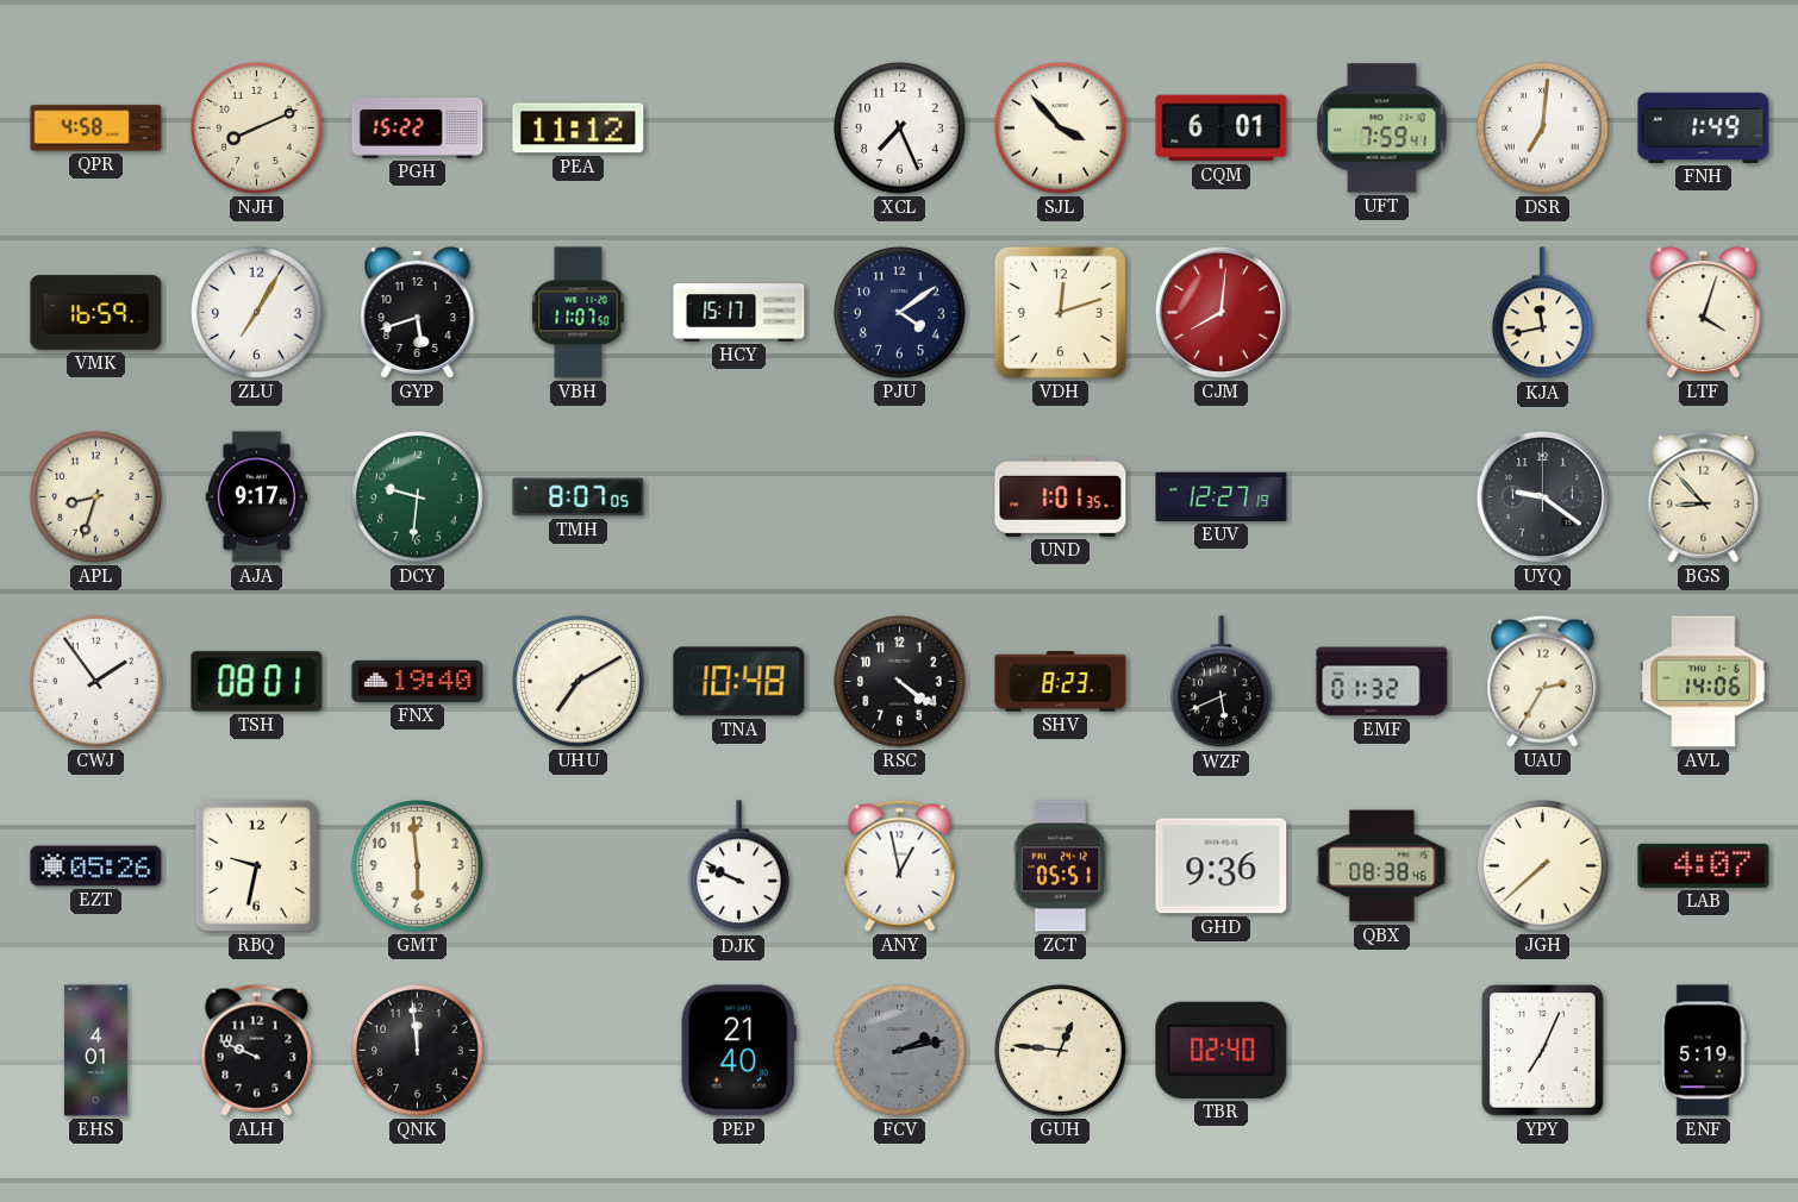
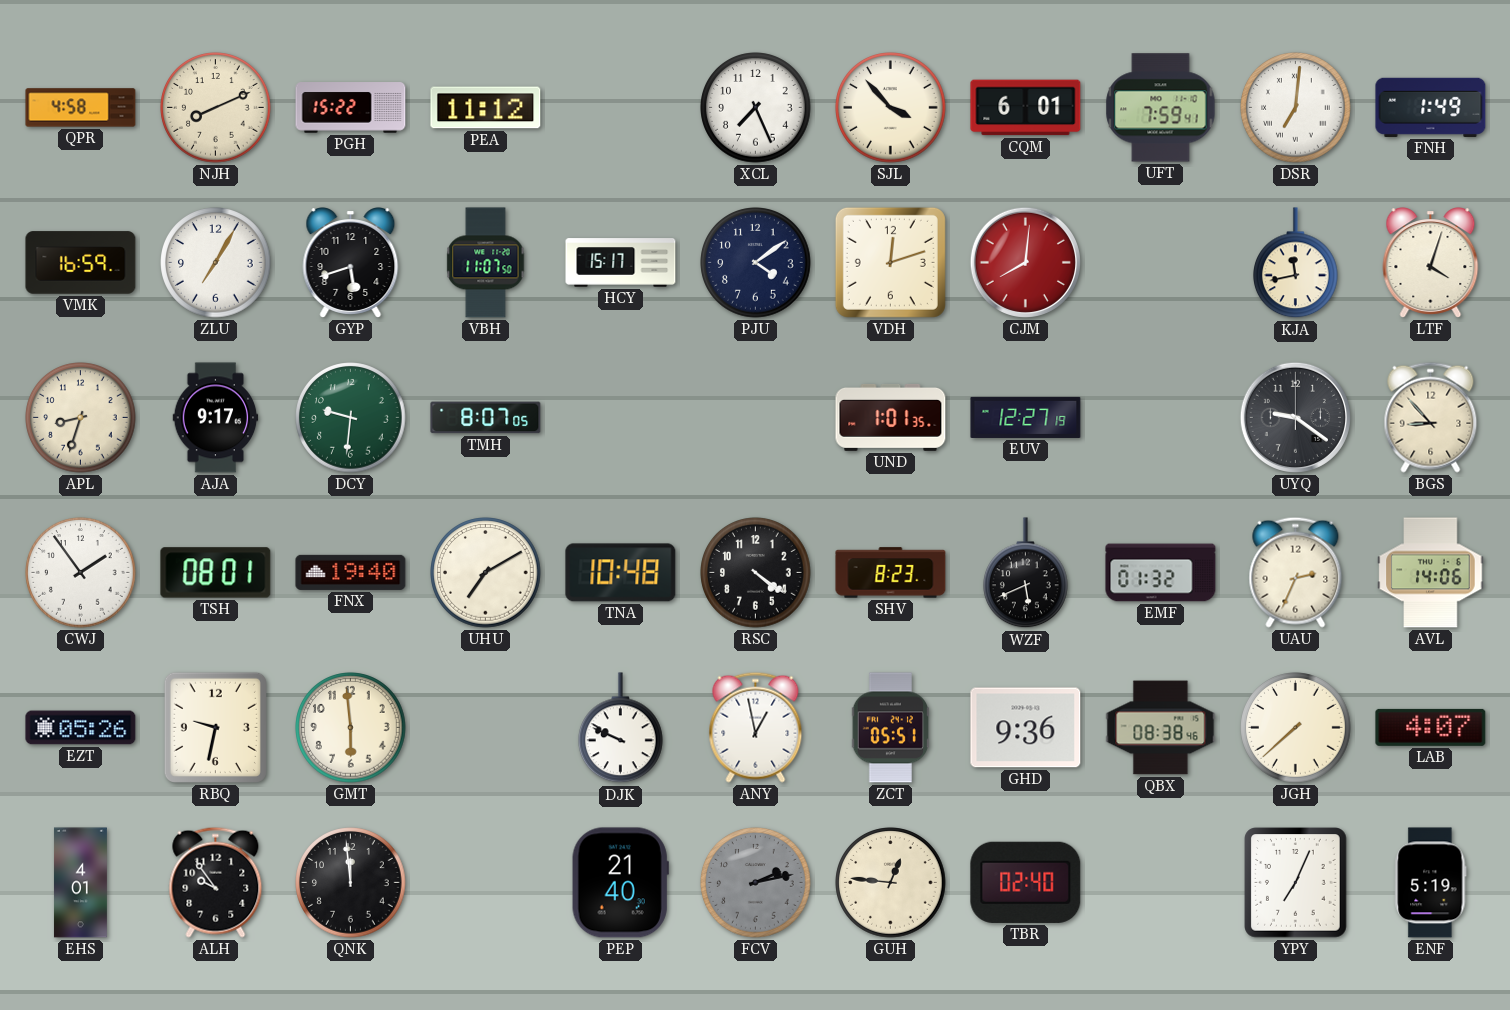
UAU: 2:35 -> 2:34 (1296, 572)
ALH: 9:49 -> 9:54 (216, 882)
